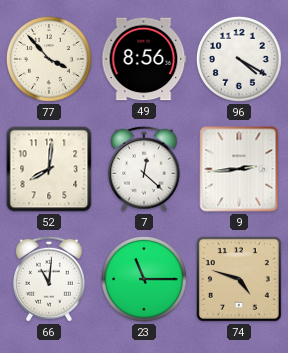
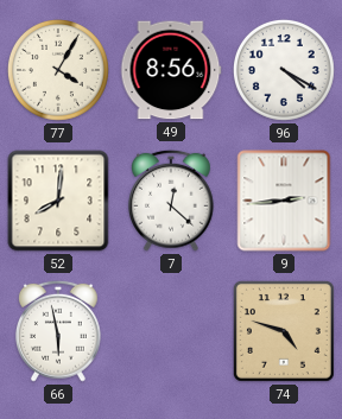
77: 3:53 -> 4:05 (58, 70)
66: 11:01 -> 5:58 (58, 331)
23: 11:15 -> none (144, 279)
